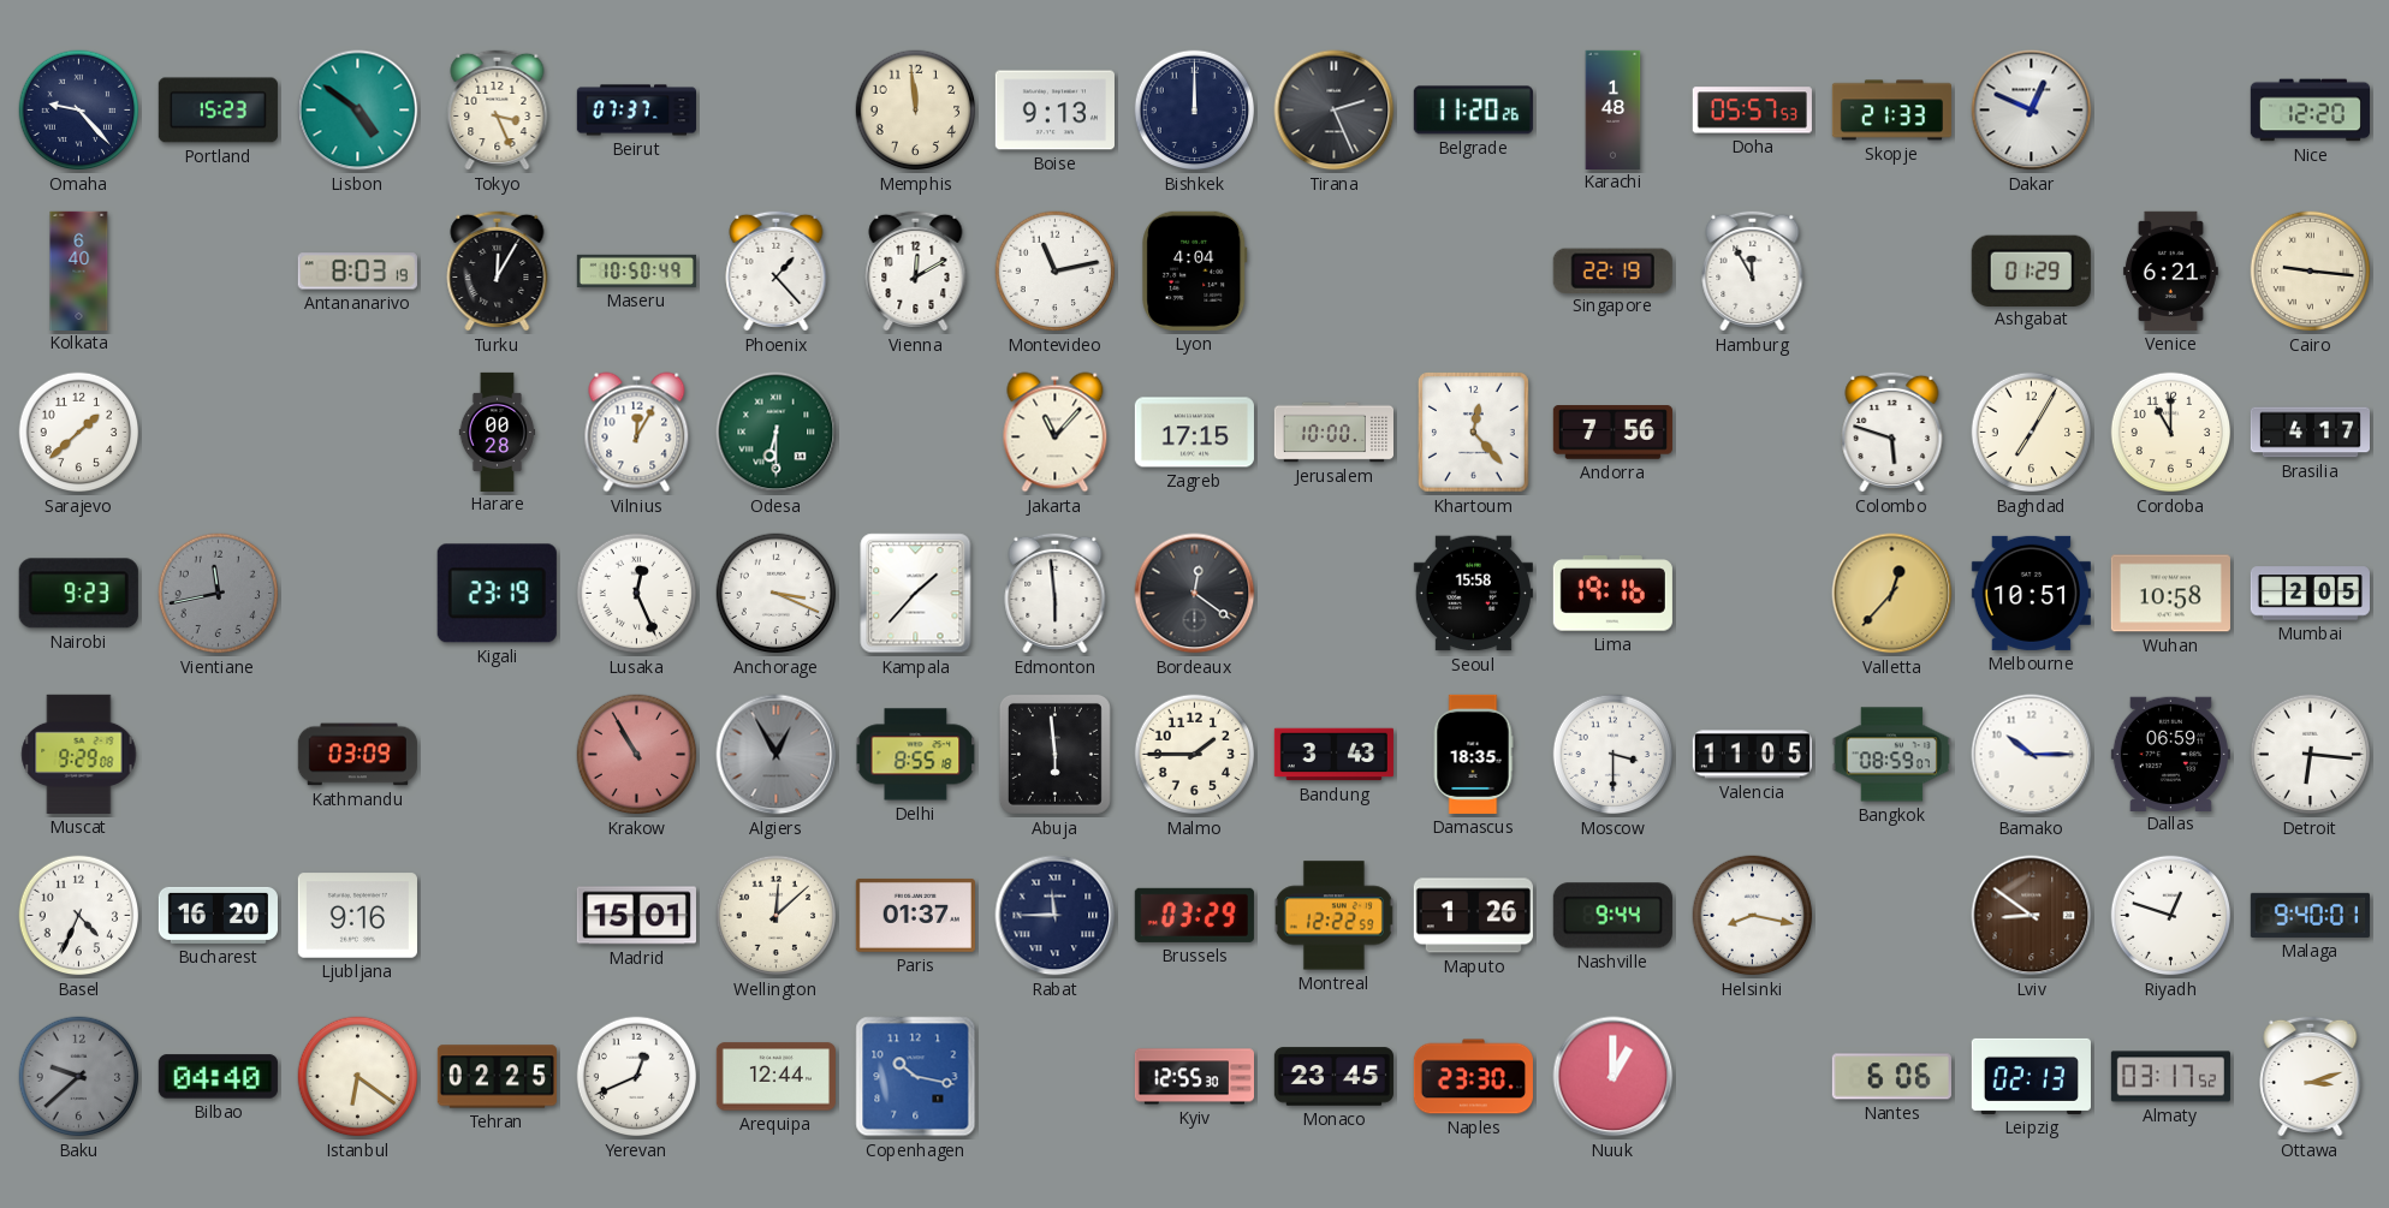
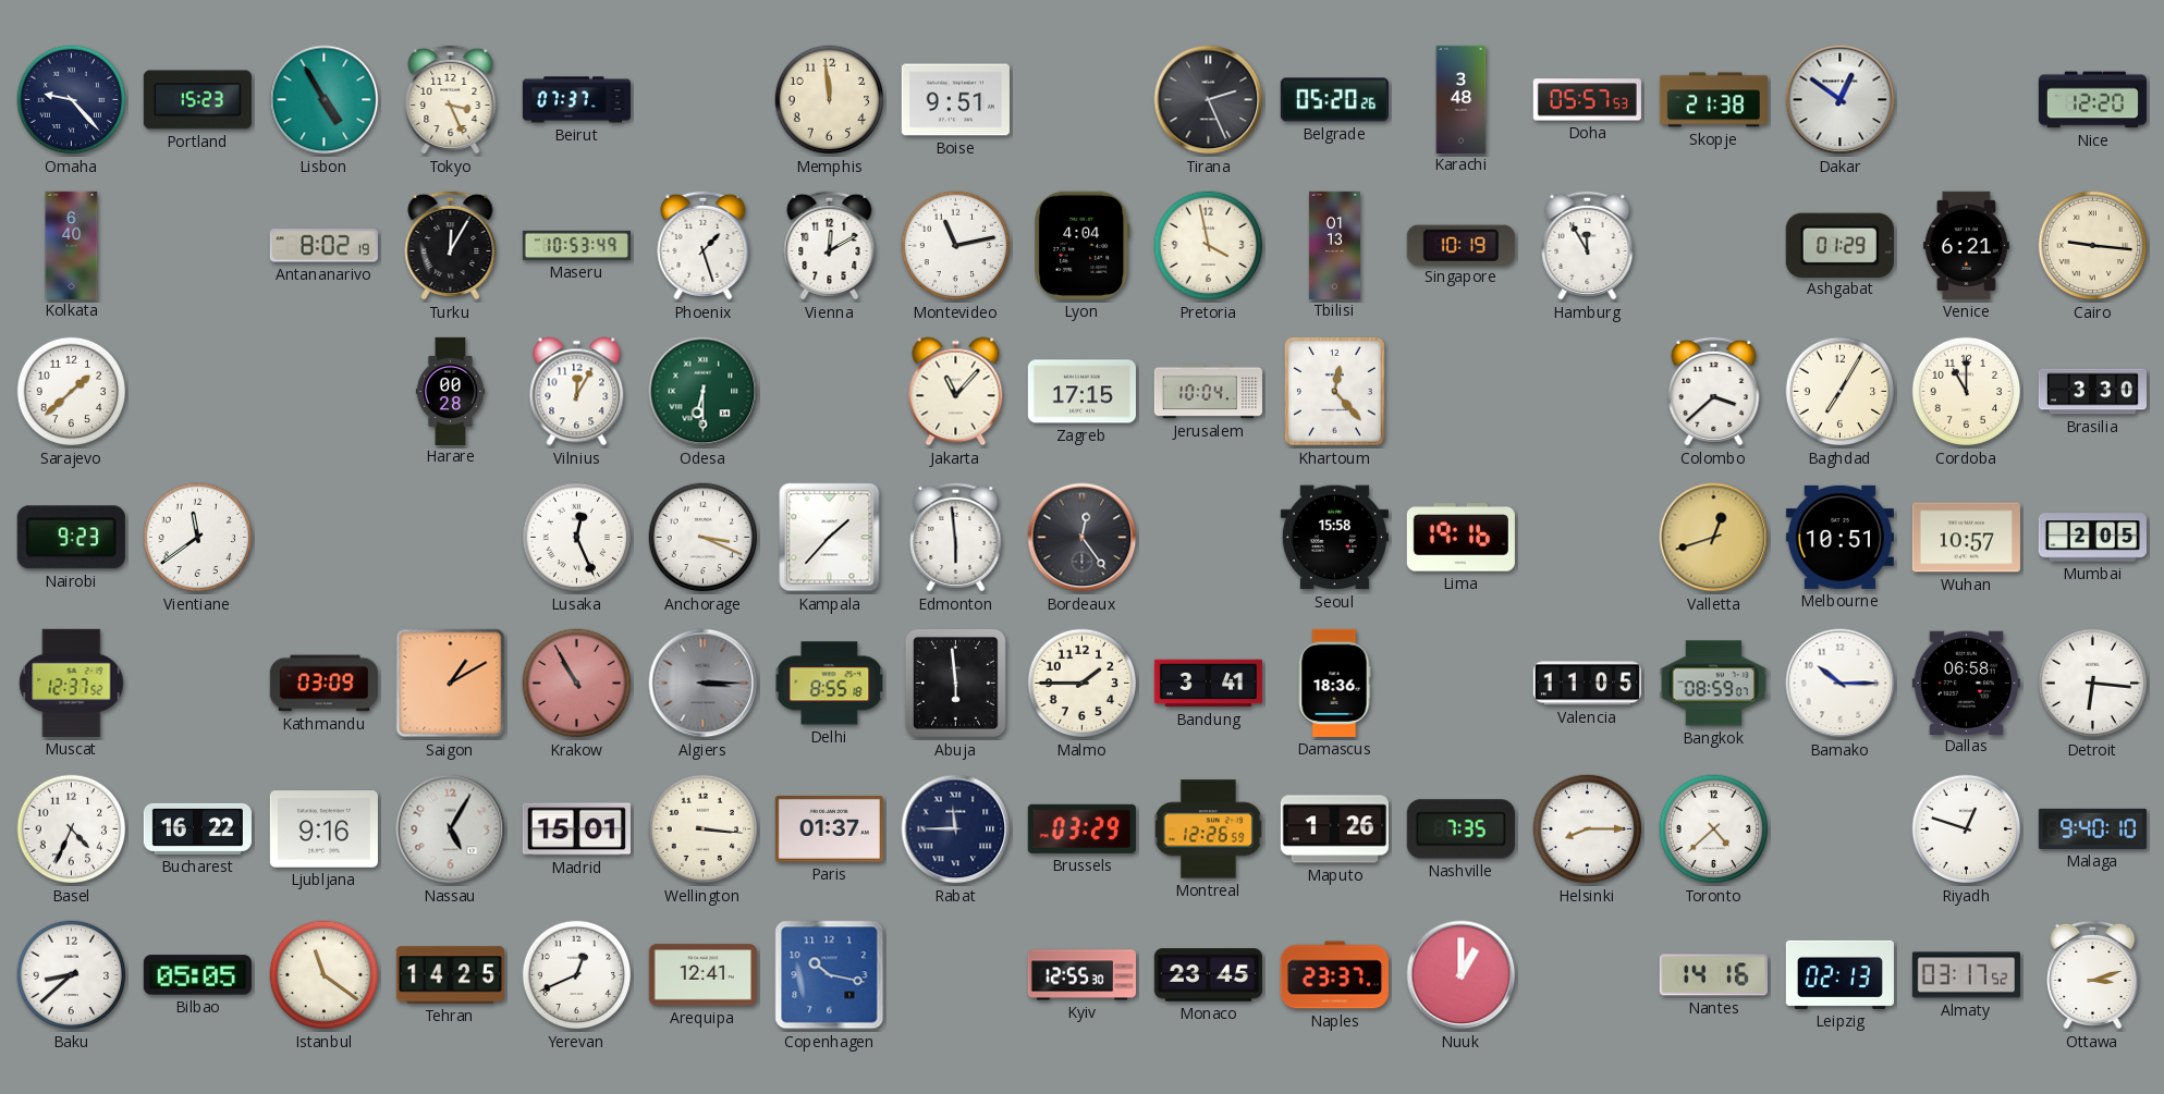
Lisbon: 4:51 -> 4:55 (325, 100)
Boise: 9:13 -> 9:51 (955, 100)
Bishkek: 12:00 -> none (1195, 111)
Belgrade: 11:20 -> 05:20 (1334, 100)
Karachi: 1:48 -> 3:48 (1462, 99)
Skopje: 21:33 -> 21:38 (1713, 100)
Dakar: 12:49 -> 12:51 (1841, 100)
Antananarivo: 8:03 -> 8:02 (323, 246)
Maseru: 10:50 -> 10:53 (576, 245)
Phoenix: 1:23 -> 1:27 (704, 245)
Pretoria: none -> 3:58 (1209, 246)
Tbilisi: none -> 01:13 (1334, 245)
Singapore: 22:19 -> 10:19 (1460, 245)
Jerusalem: 10:00 -> 10:04 (1208, 392)
Andorra: 7:56 -> none (1612, 433)
Colombo: 5:48 -> 3:38 (1714, 391)
Brasilia: 4:17 -> 3:30 (2092, 392)
Vientiane: 11:43 -> 11:39 (198, 538)
Vientiane dial: grey -> white (198, 538)
Kigali: 23:19 -> none (497, 594)
Bordeaux: 12:21 -> 12:24 (1083, 538)
Valletta: 12:37 -> 12:42 (1714, 538)
Wuhan: 10:58 -> 10:57 (1966, 538)
Muscat: 9:29 -> 12:37 (72, 683)
Saigon: none -> 1:10 (451, 684)
Algiers: 12:55 -> 3:15 (704, 684)
Bandung: 3:43 -> 3:41 (1208, 684)
Damascus: 18:35 -> 18:36 (1334, 683)
Moscow: 3:30 -> none (1614, 755)
Dallas: 06:59 -> 06:58 (1966, 683)
Bucharest: 16:20 -> 16:22 (197, 828)
Nassau: none -> 5:05 (451, 829)
Wellington: 12:08 -> 3:16 (704, 829)
Montreal: 12:22 -> 12:26 (1208, 829)
Nashville: 9:44 -> 7:35 (1460, 829)
Helsinki: 8:17 -> 8:15 (1588, 829)
Toronto: none -> 4:38 (1714, 829)
Lviv: 8:51 -> none (2032, 916)
Malaga: 9:40:01 -> 9:40:10 (2092, 828)
Baku: 9:38 -> 8:38 (72, 975)
Baku dial: grey -> white (72, 975)
Bilbao: 04:40 -> 05:05 (197, 975)
Istanbul: 6:21 -> 11:21 (325, 975)
Tehran: 02:25 -> 14:25 (450, 975)
Arequipa: 12:44 -> 12:41 (702, 975)
Naples: 23:30 -> 23:37 (1334, 975)
Nantes: 6:06 -> 14:16 (1713, 975)
